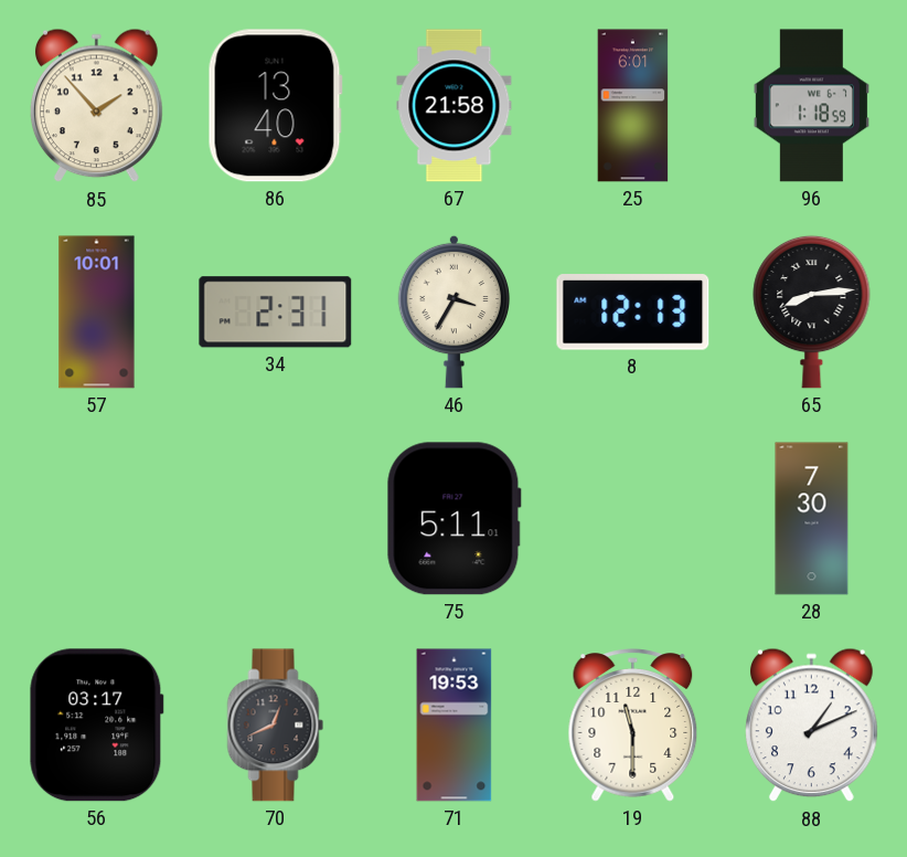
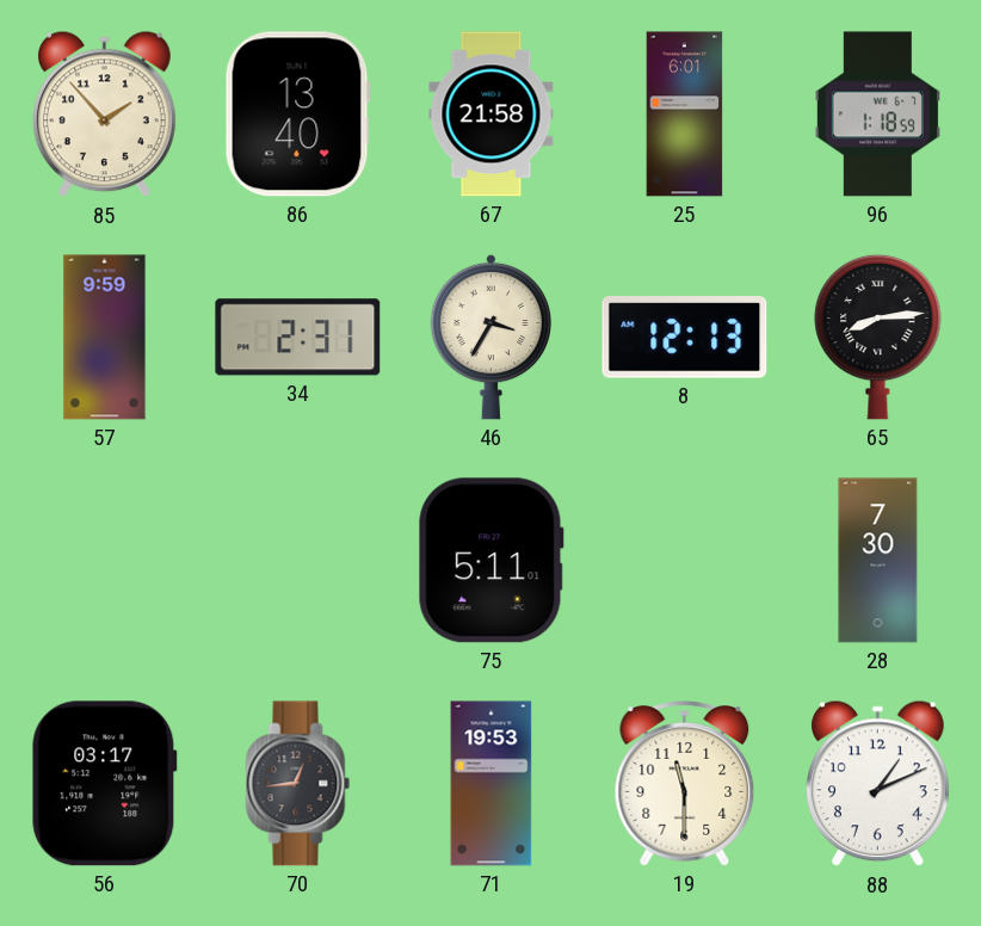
57: 10:01 -> 9:59 (105, 338)
70: 12:41 -> 12:44 (298, 784)
